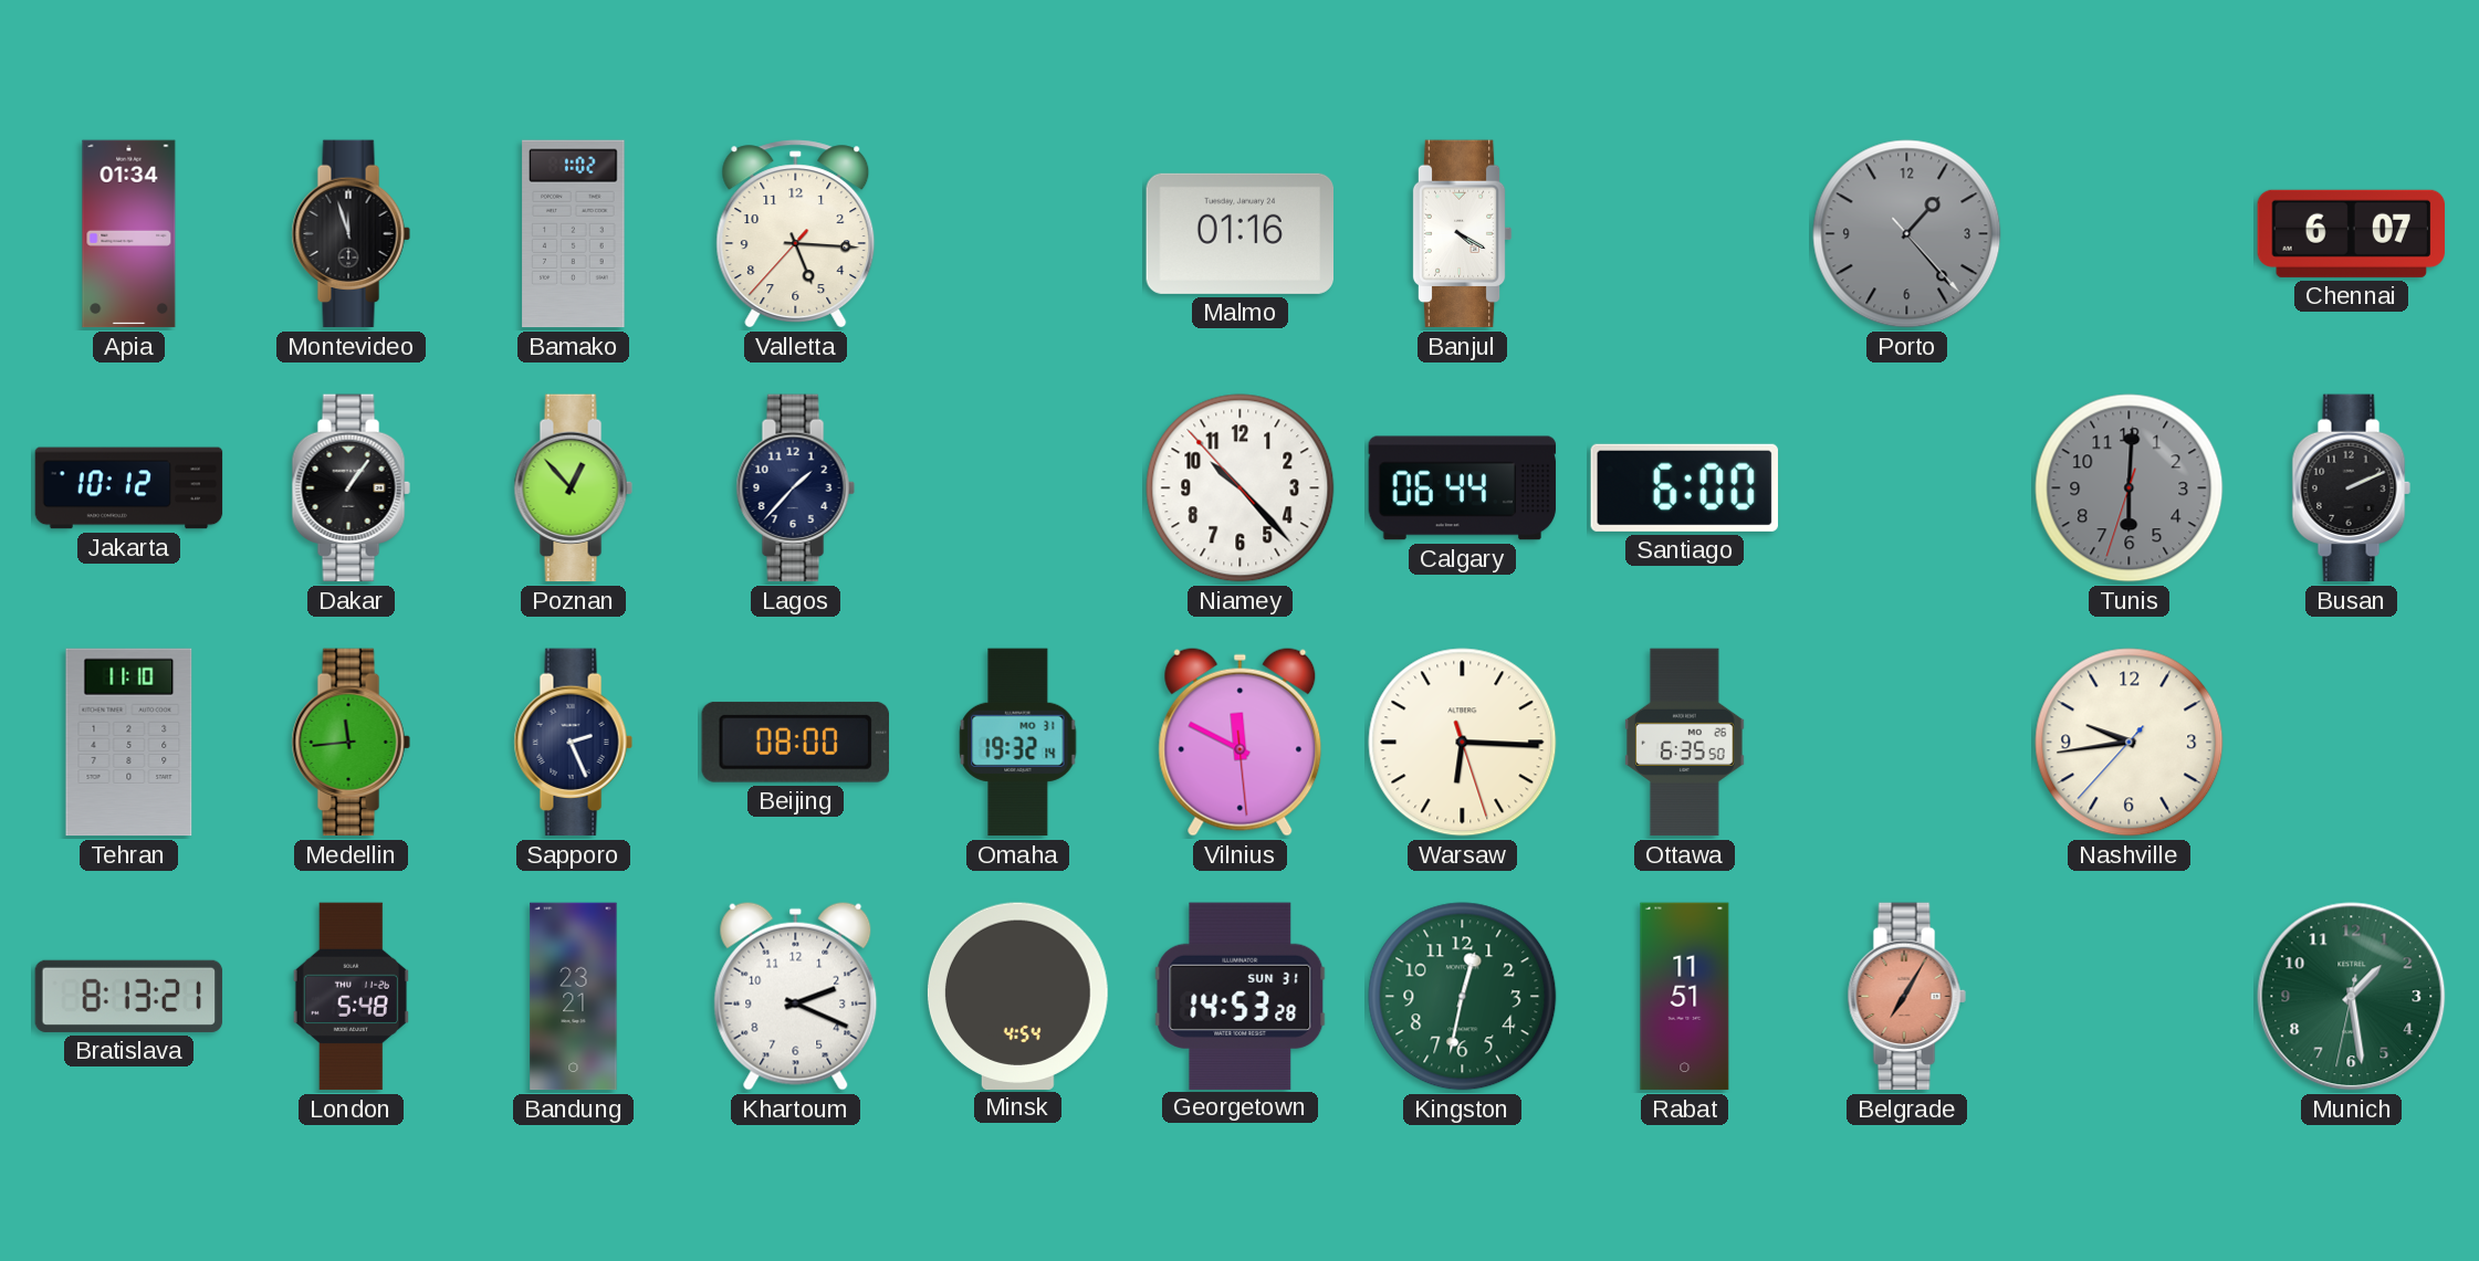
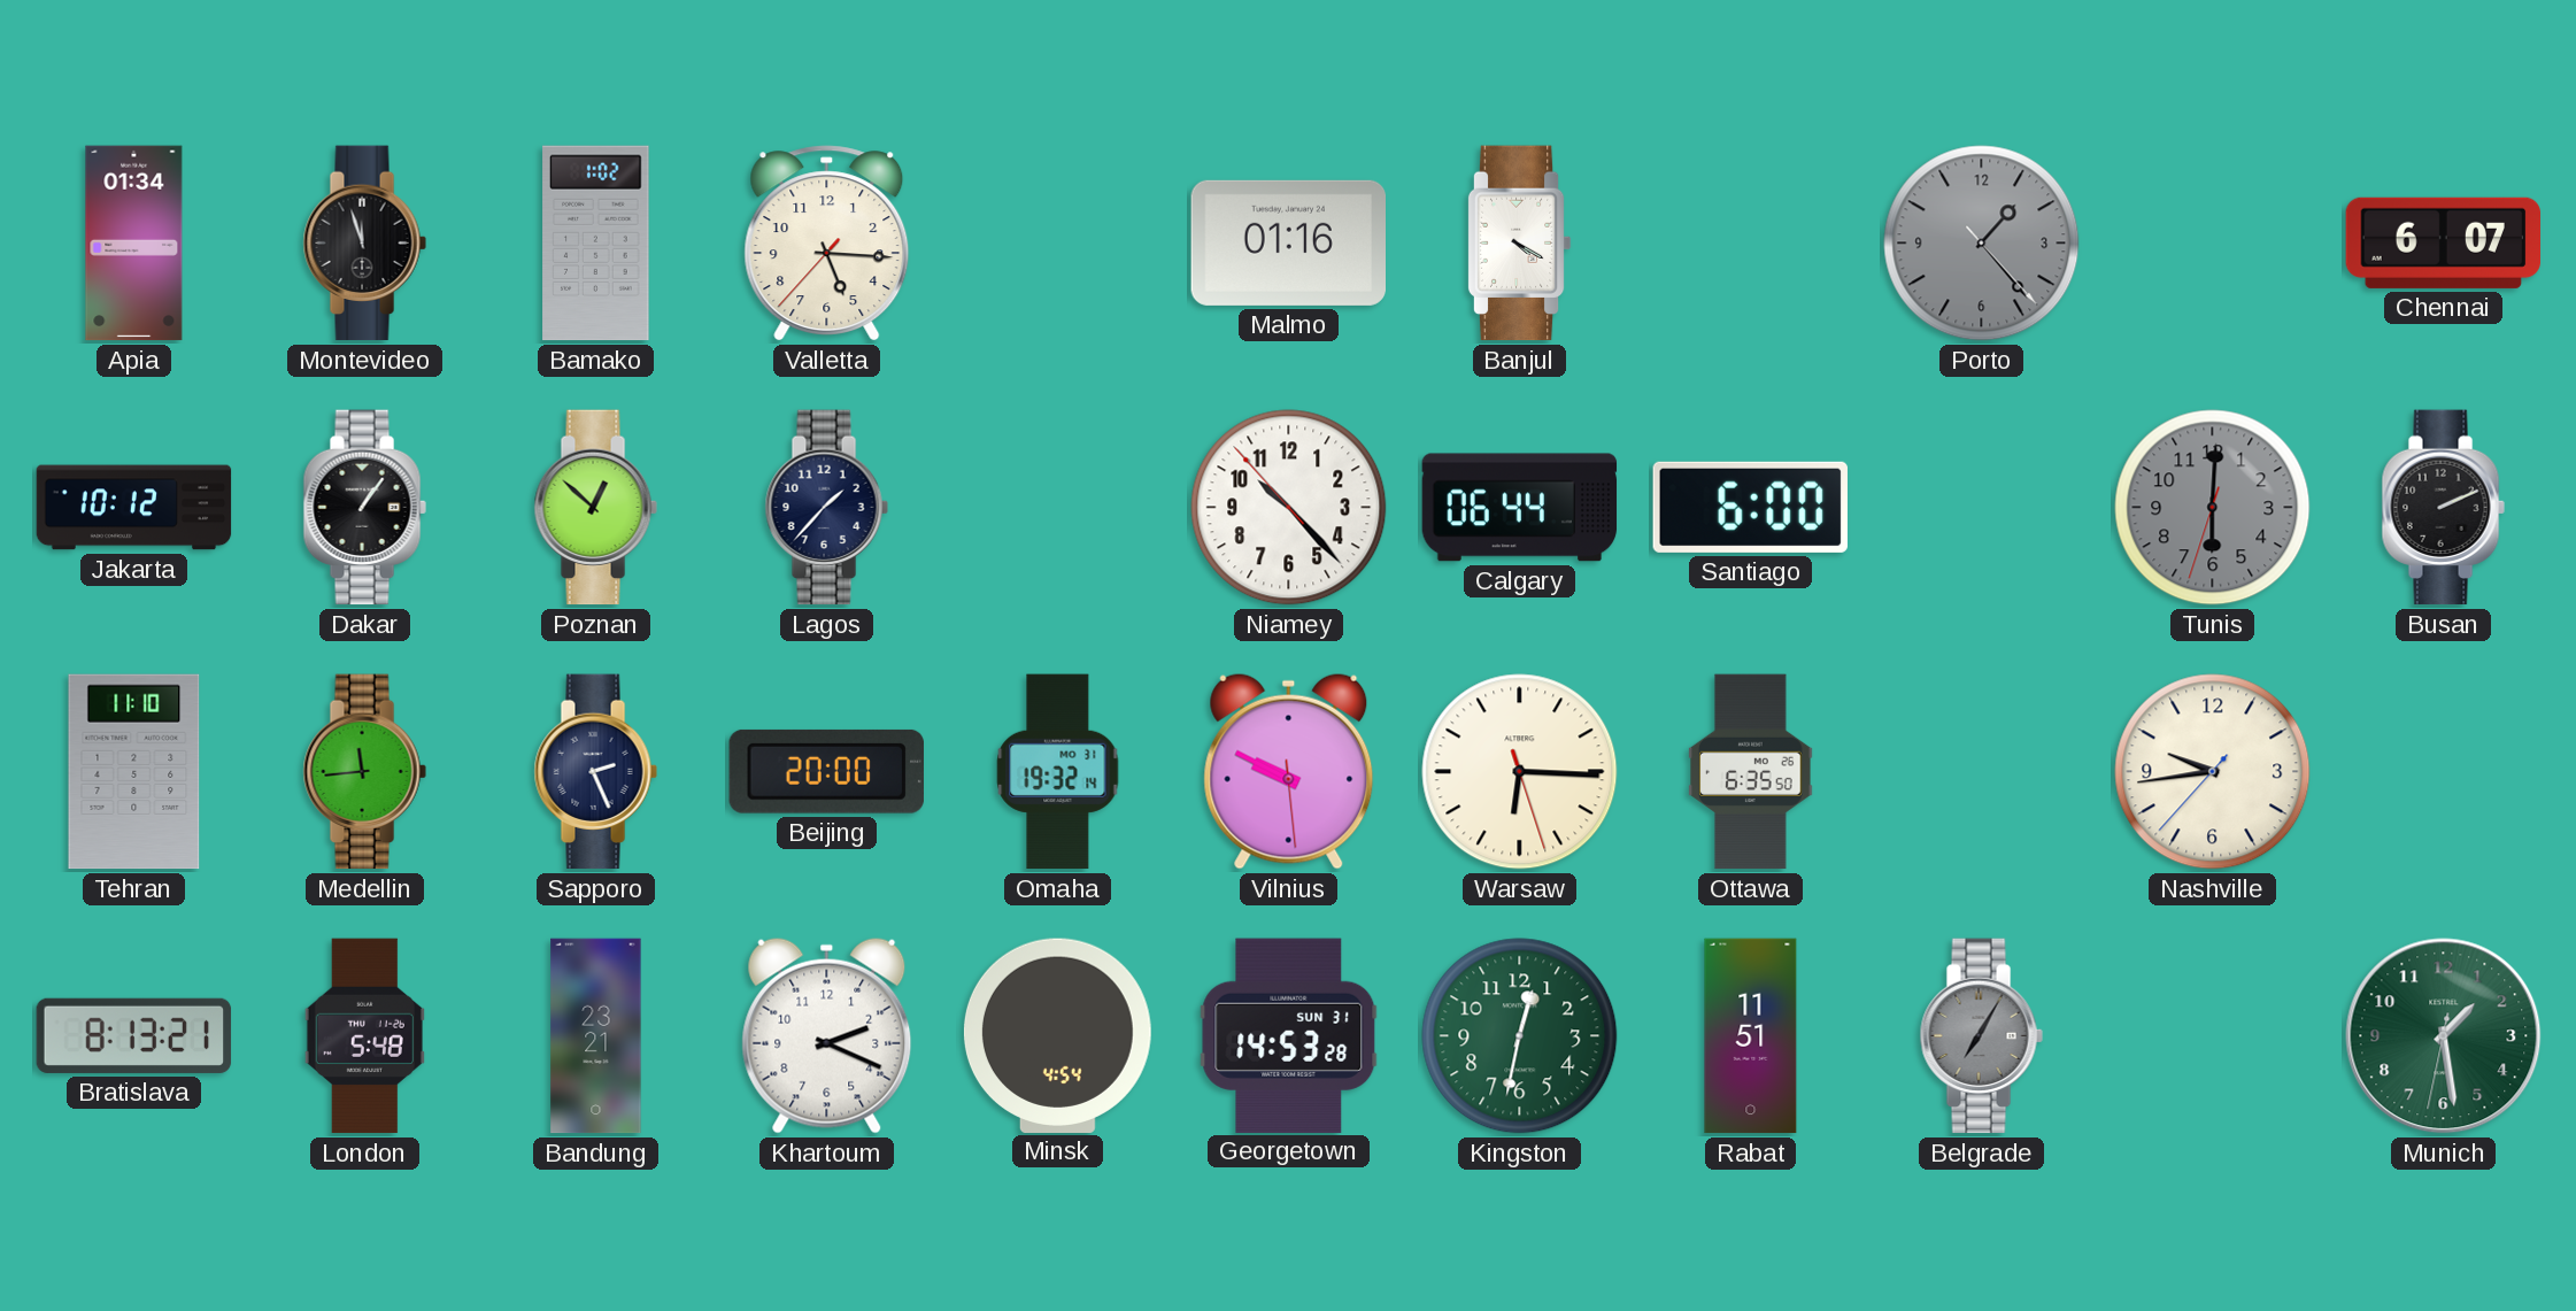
Poznan: 12:53 -> 12:52 (595, 508)
Beijing: 08:00 -> 20:00 (826, 771)
Vilnius: 11:49 -> 9:49 (1289, 771)
Belgrade dial: salmon -> grey (1981, 1036)
